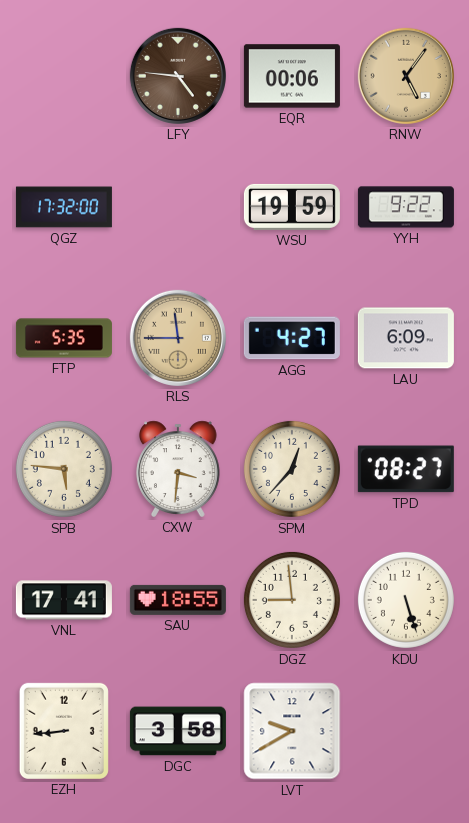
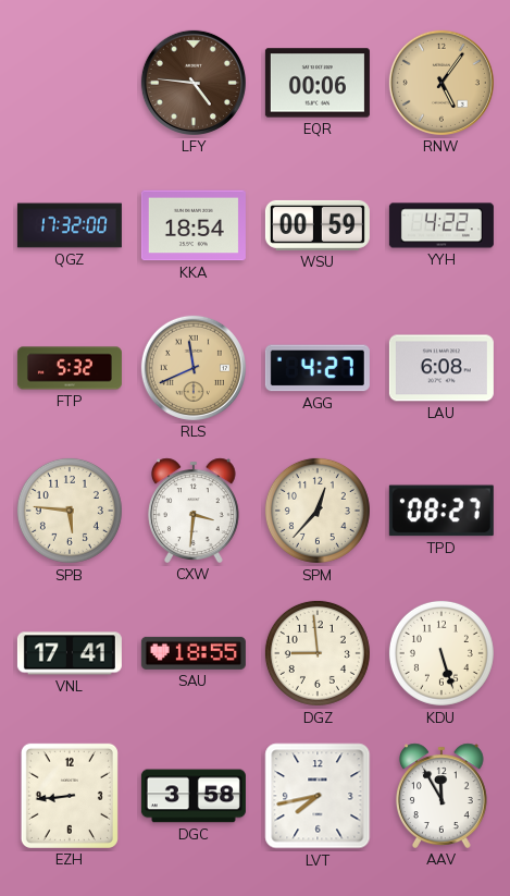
KKA: none -> 18:54 (194, 225)
WSU: 19:59 -> 00:59 (318, 225)
YYH: 9:22 -> 4:22 (441, 225)
FTP: 5:35 -> 5:32 (70, 368)
RLS: 11:45 -> 11:41 (194, 368)
LAU: 6:09 -> 6:08 (441, 368)
LVT: 9:40 -> 7:43 (318, 796)
AAV: none -> 11:55 (441, 796)
